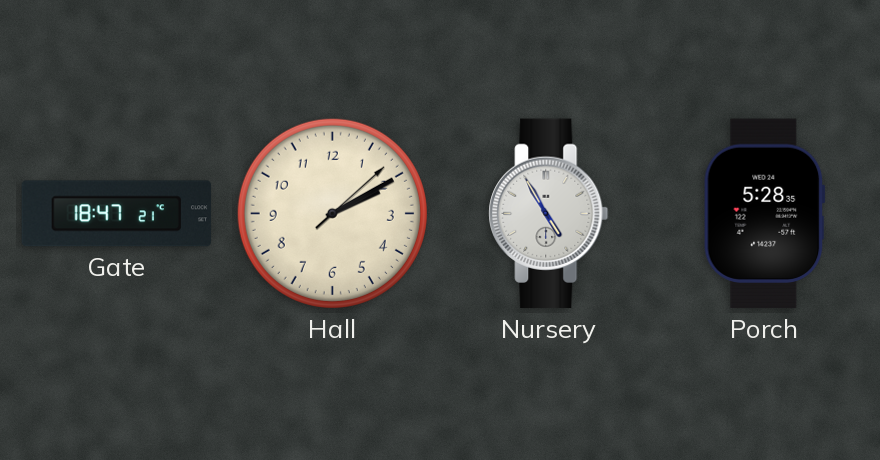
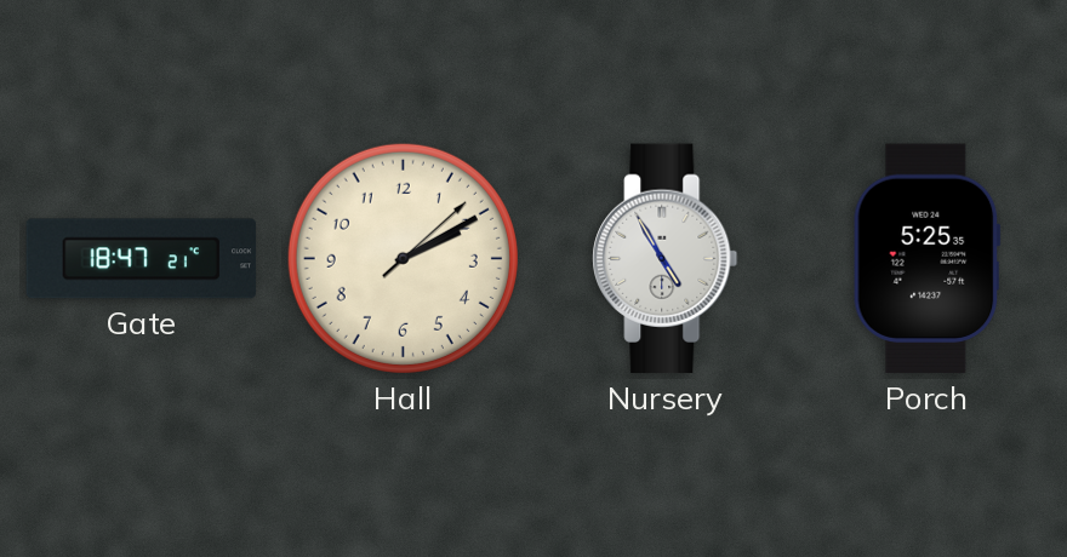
Porch: 5:28 -> 5:25 (926, 259)
